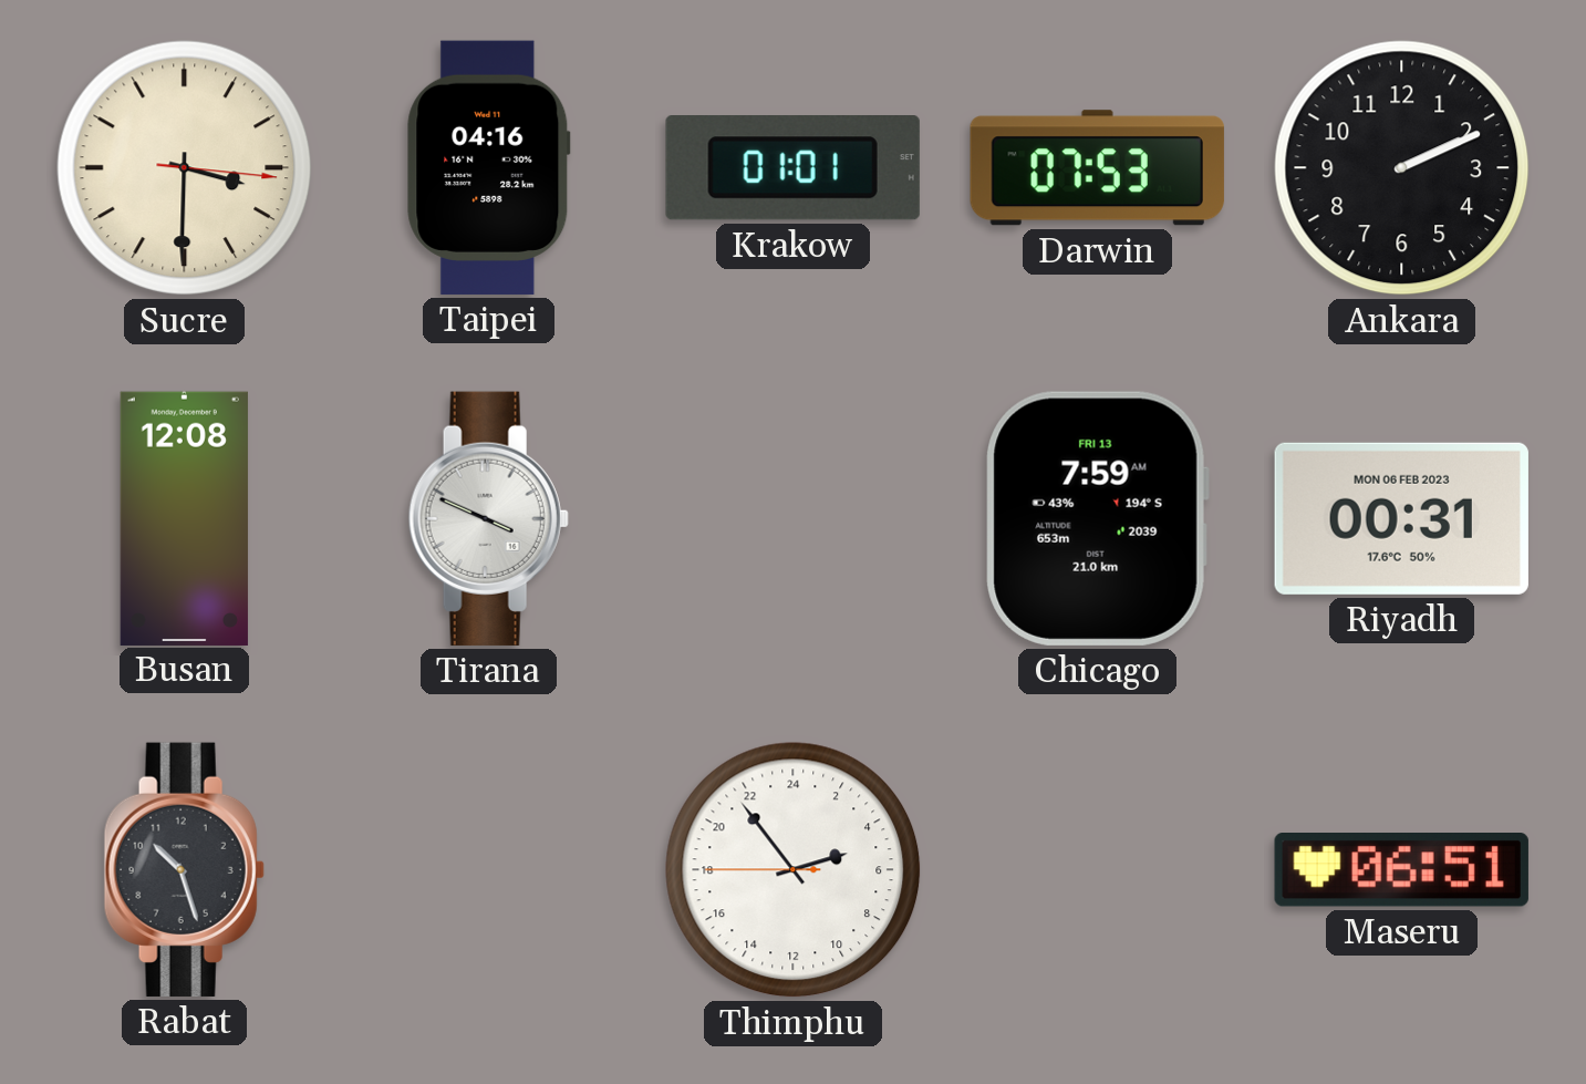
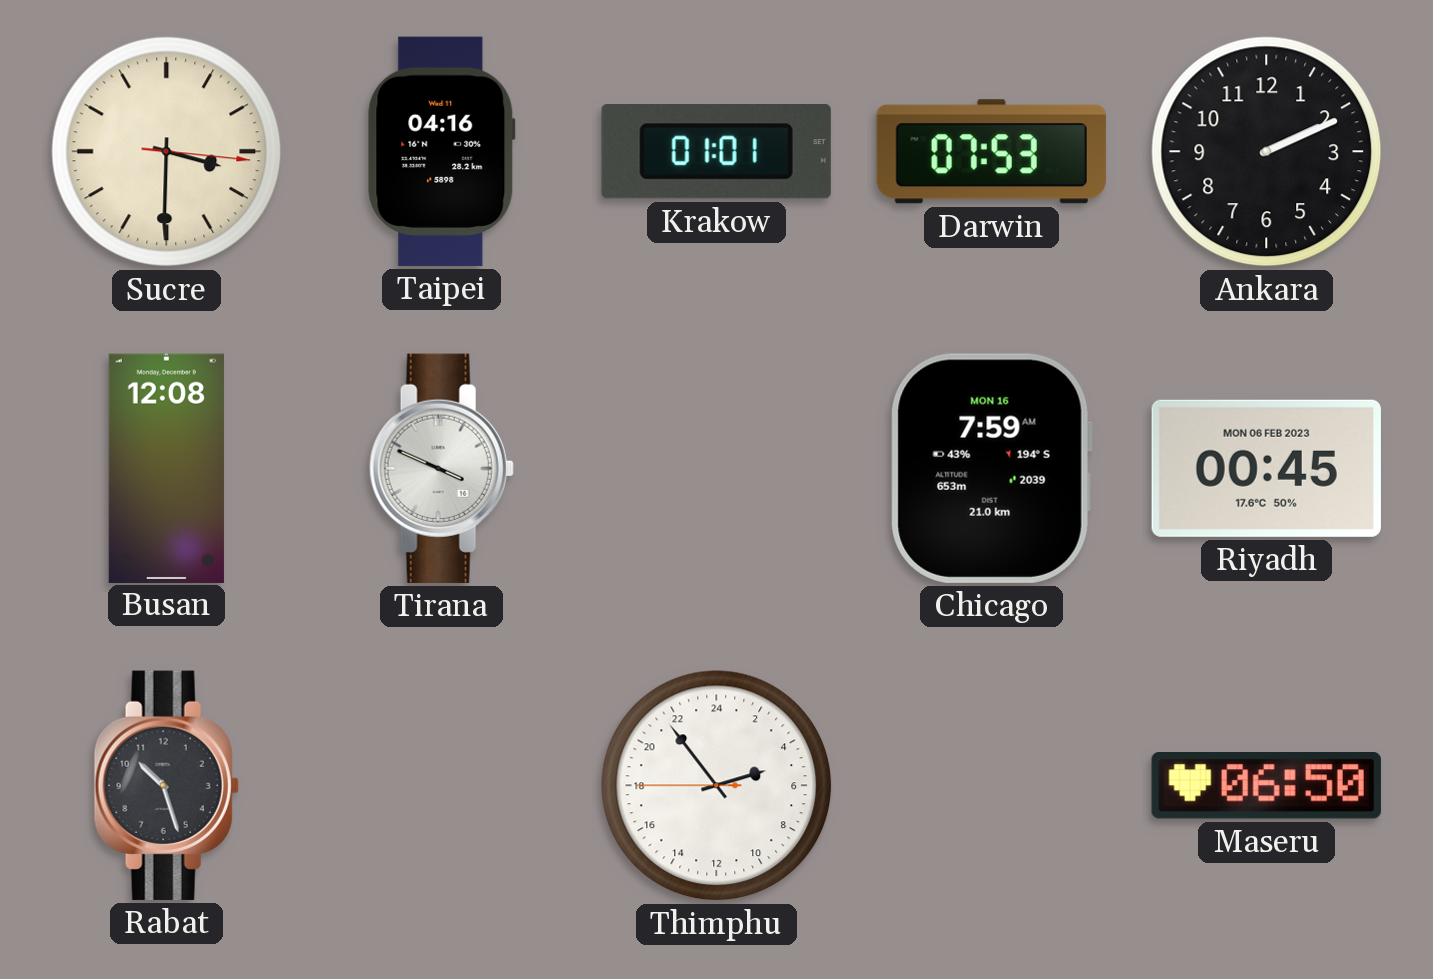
Chicago date: FRI 13 -> MON 16 (991, 468)
Riyadh: 00:31 -> 00:45 (1266, 468)
Maseru: 06:51 -> 06:50 (1266, 786)
